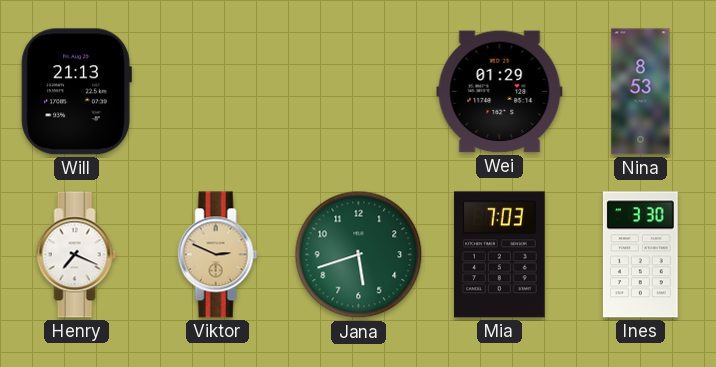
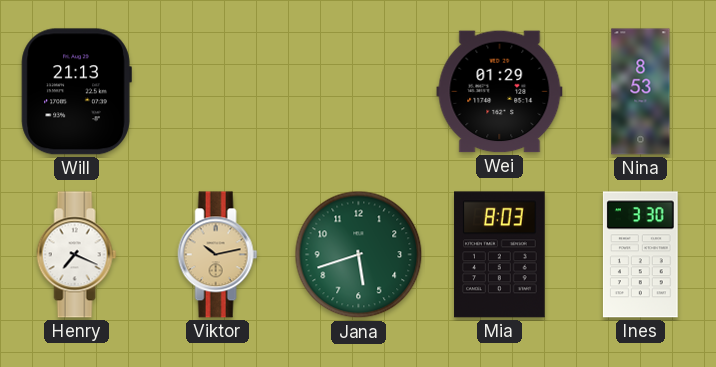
Viktor: 2:49 -> 10:13 (218, 255)
Mia: 7:03 -> 8:03 (500, 255)
